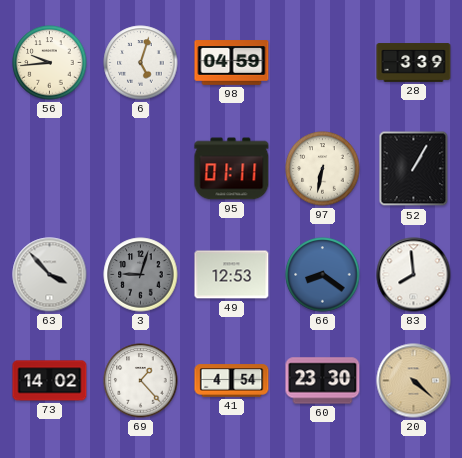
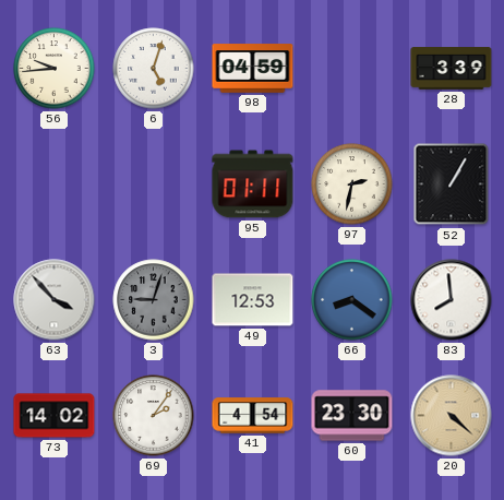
97: 6:32 -> 2:32 (352, 184)
69: 1:23 -> 2:06 (154, 416)
